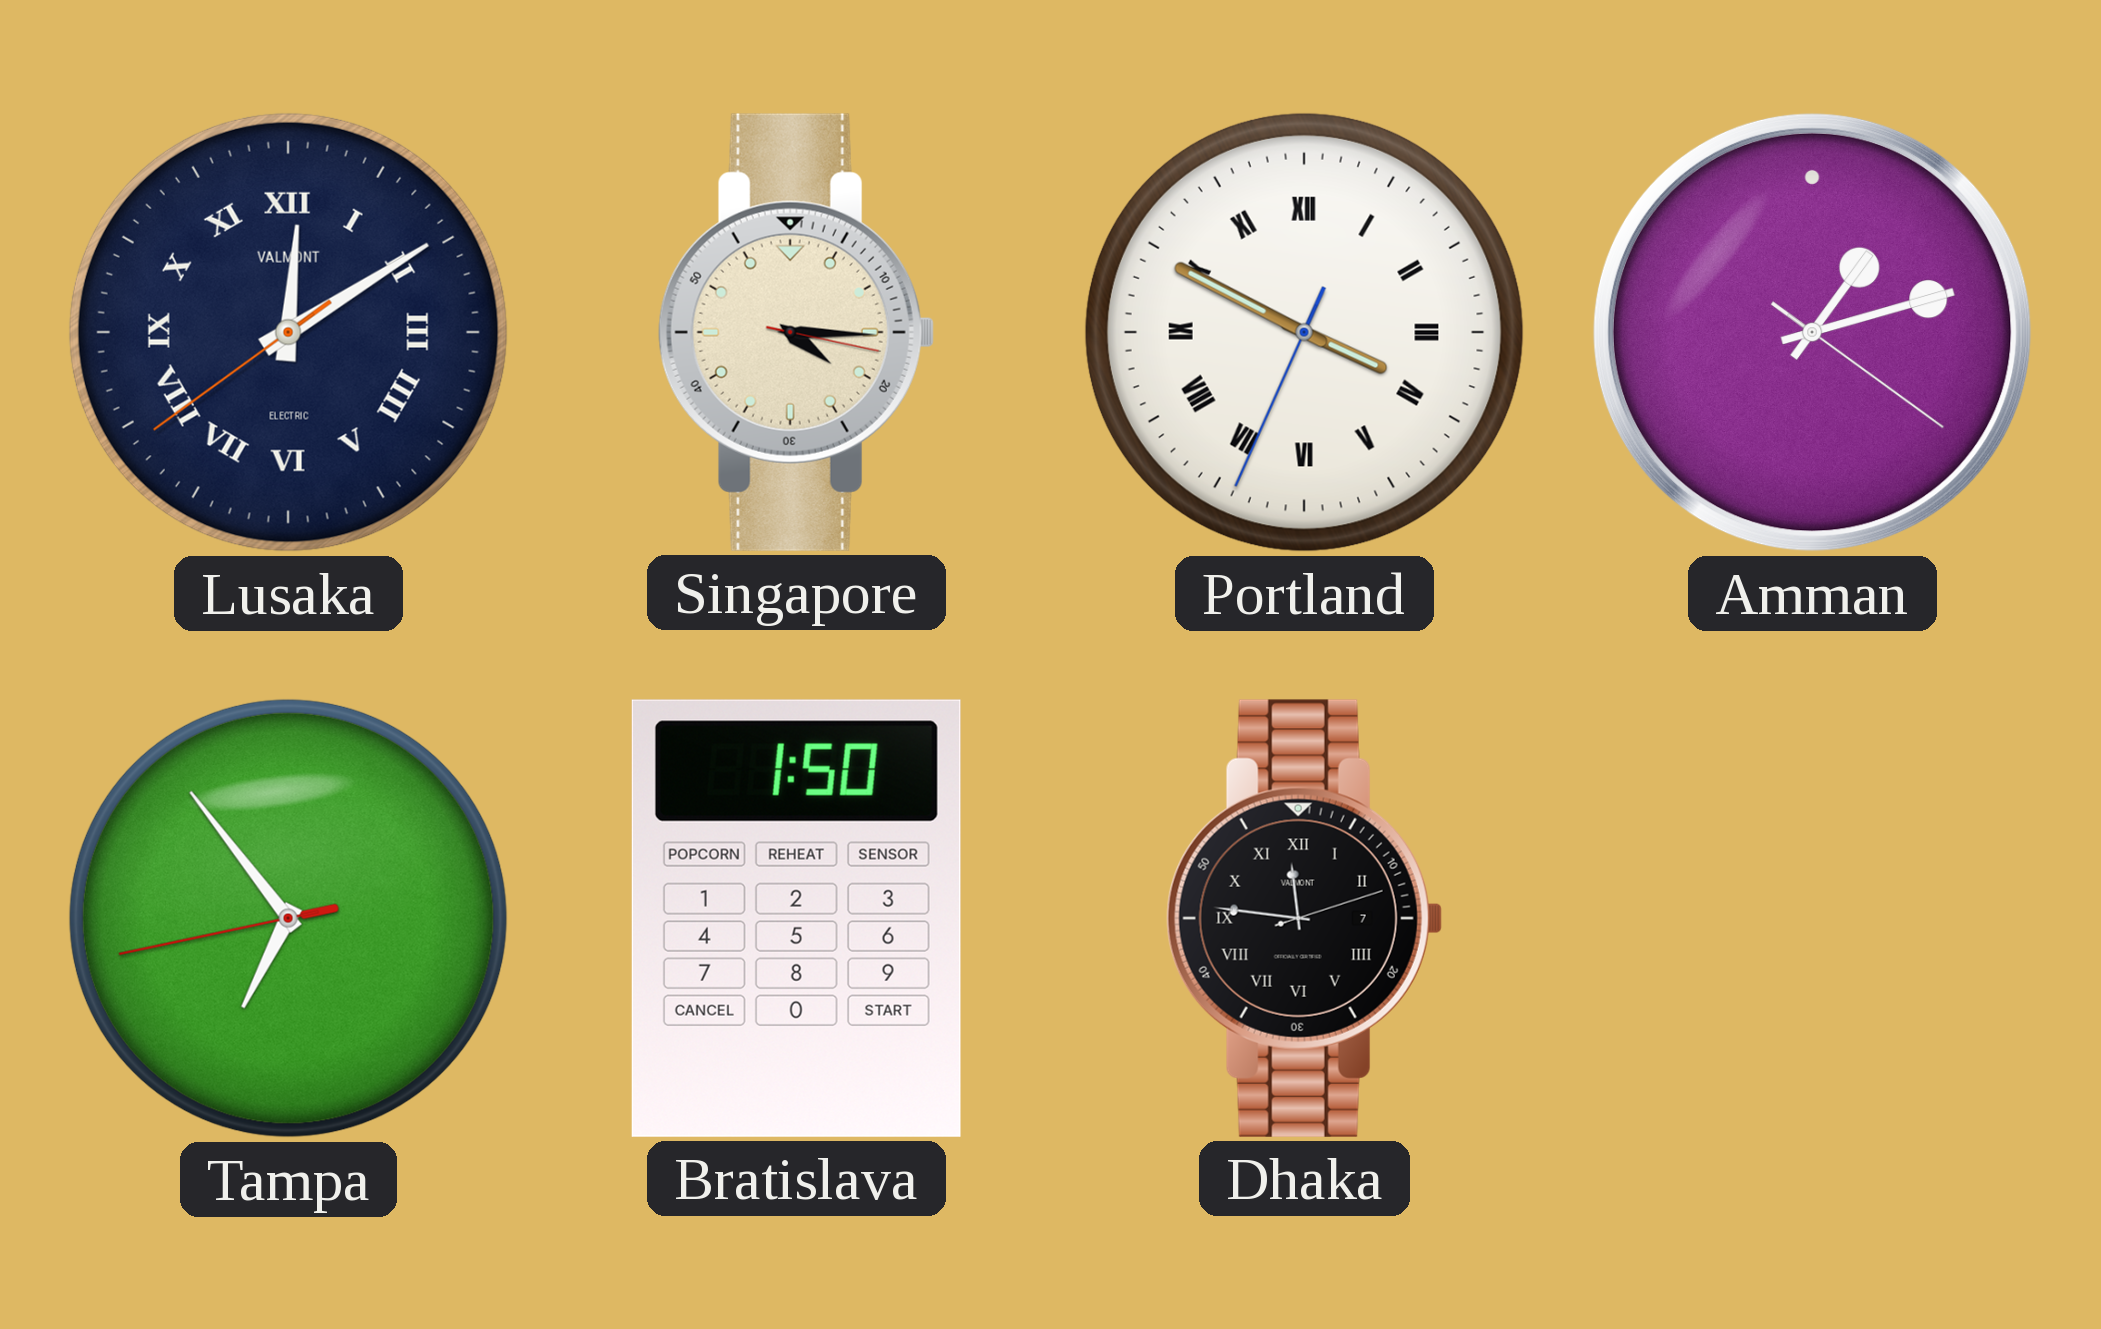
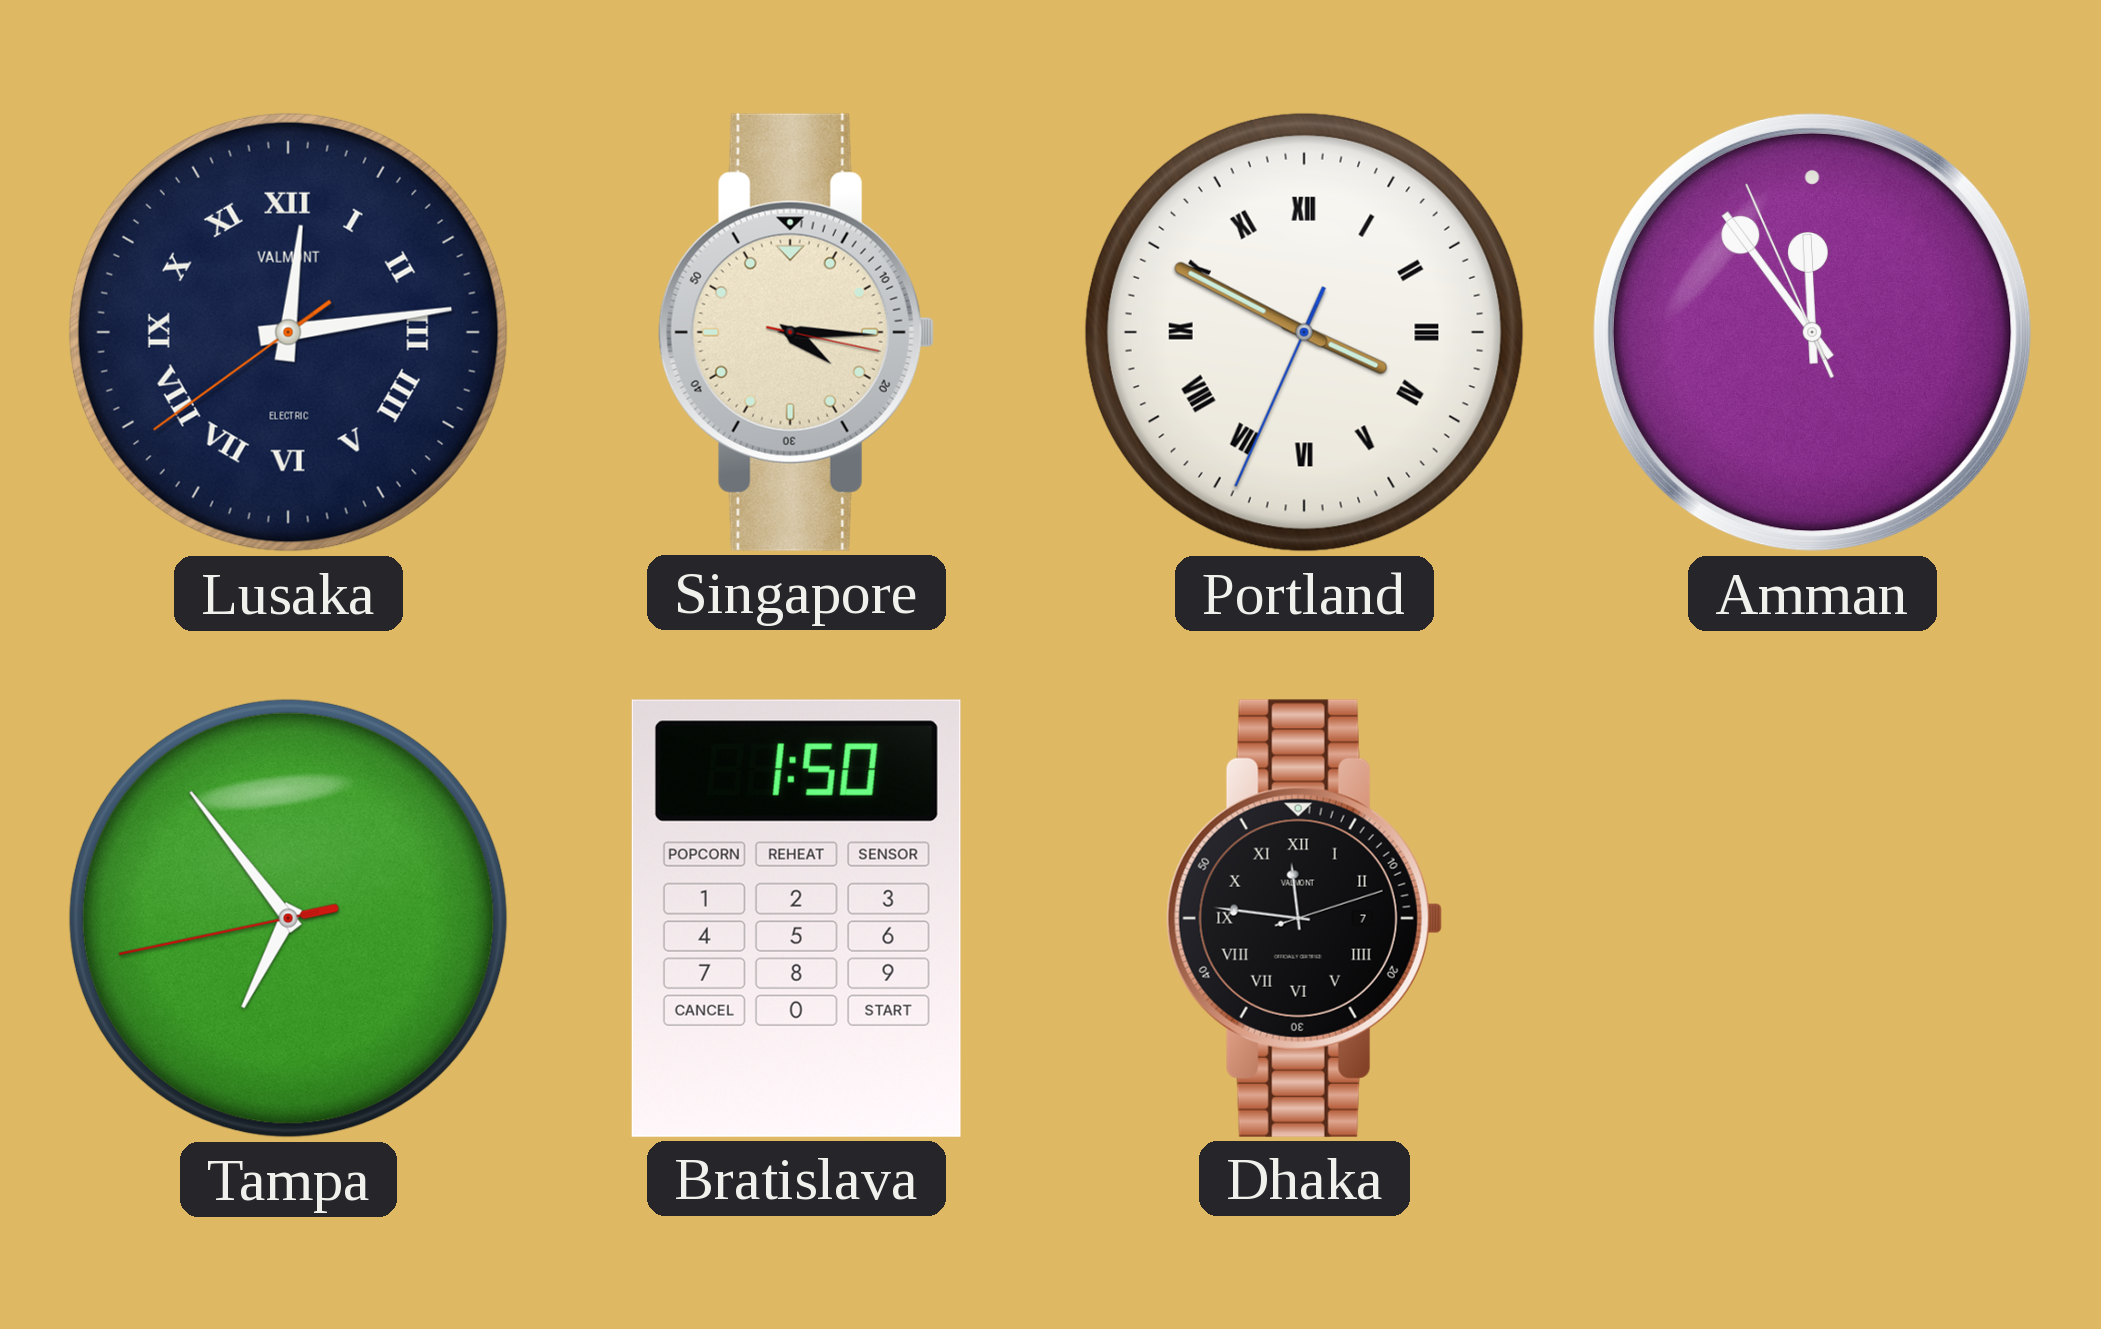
Lusaka: 12:09 -> 12:13 (288, 332)
Amman: 1:12 -> 11:53 (1812, 332)
